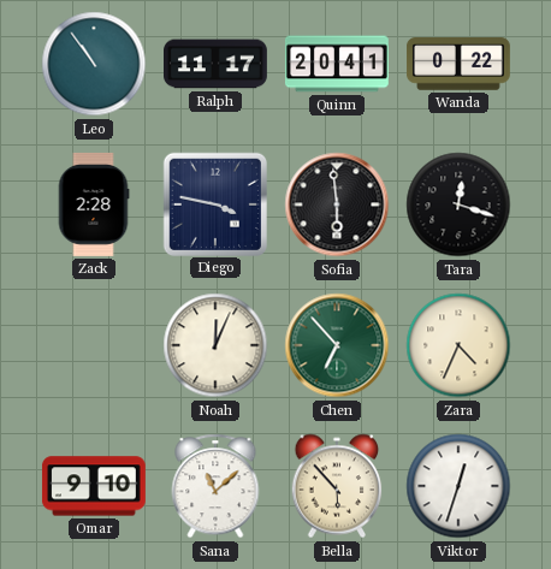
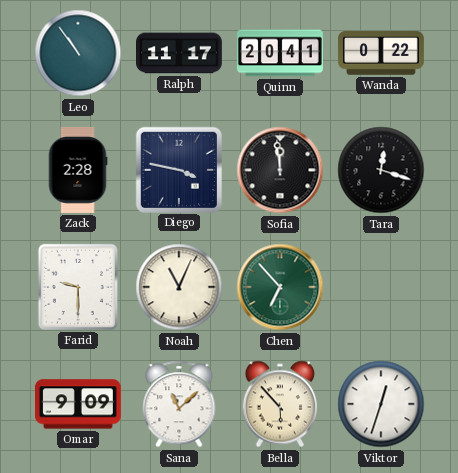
Sofia: 5:59 -> 11:59 (280, 170)
Farid: none -> 9:30 (78, 287)
Noah: 12:04 -> 11:04 (179, 287)
Zara: 4:34 -> none (458, 345)
Omar: 9:10 -> 9:09 (78, 404)
